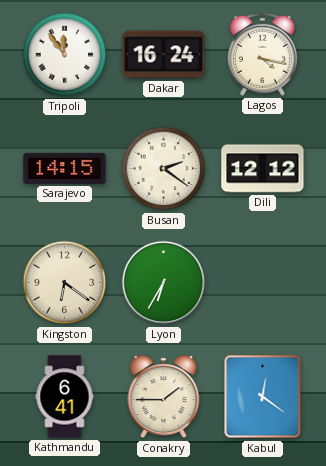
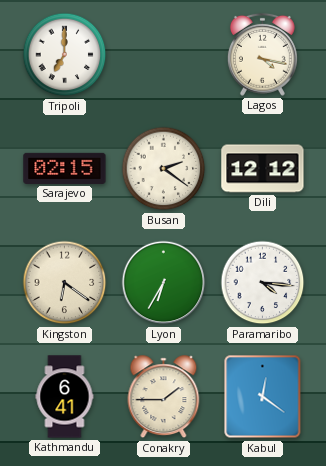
Tripoli: 11:54 -> 7:00 (65, 55)
Dakar: 16:24 -> none (164, 55)
Sarajevo: 14:15 -> 02:15 (65, 168)
Paramaribo: none -> 4:16 (263, 283)
